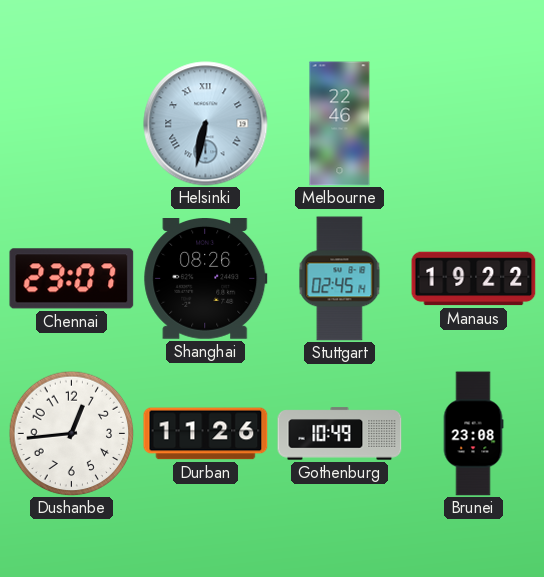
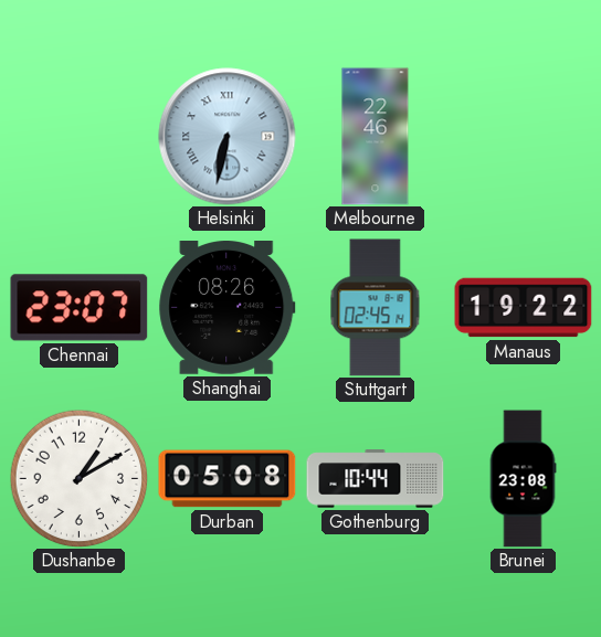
Dushanbe: 12:44 -> 1:10 (78, 478)
Durban: 11:26 -> 05:08 (228, 479)
Gothenburg: 10:49 -> 10:44 (376, 479)
